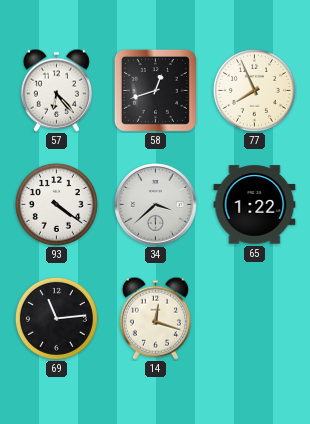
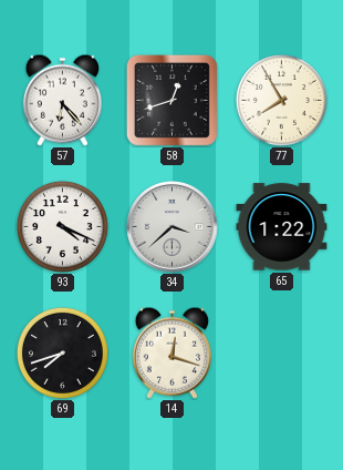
77: 7:56 -> 7:55 (281, 100)
93: 4:21 -> 4:19 (62, 226)
69: 11:14 -> 7:42 (62, 352)
